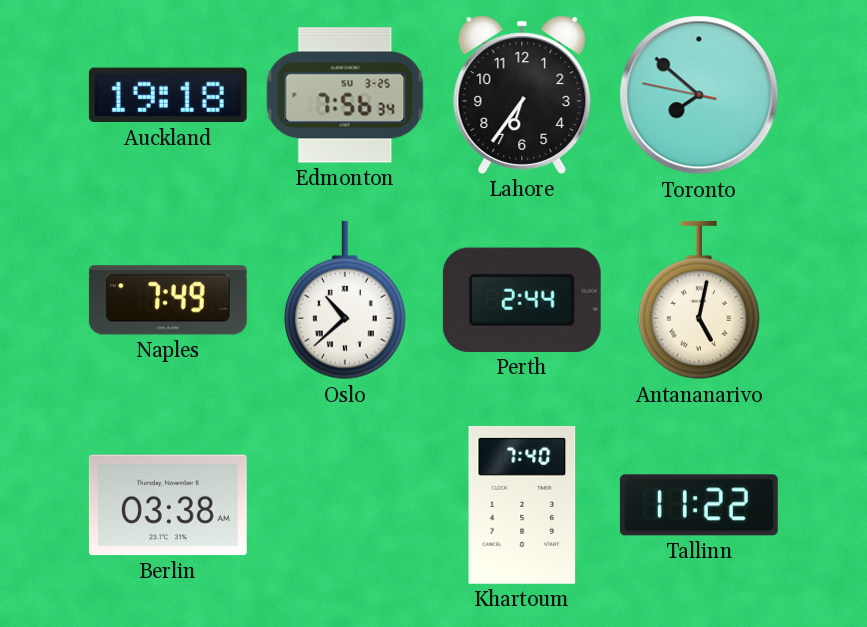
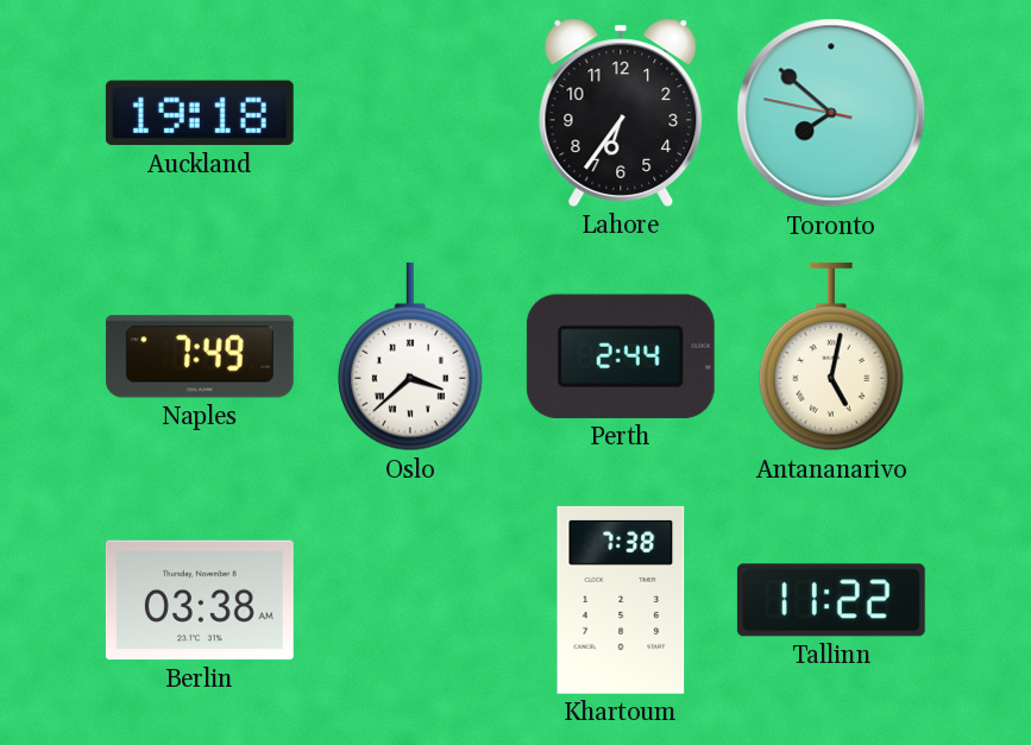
Edmonton: 7:56 -> none (345, 95)
Oslo: 10:38 -> 3:38 (411, 356)
Khartoum: 7:40 -> 7:38 (621, 600)
